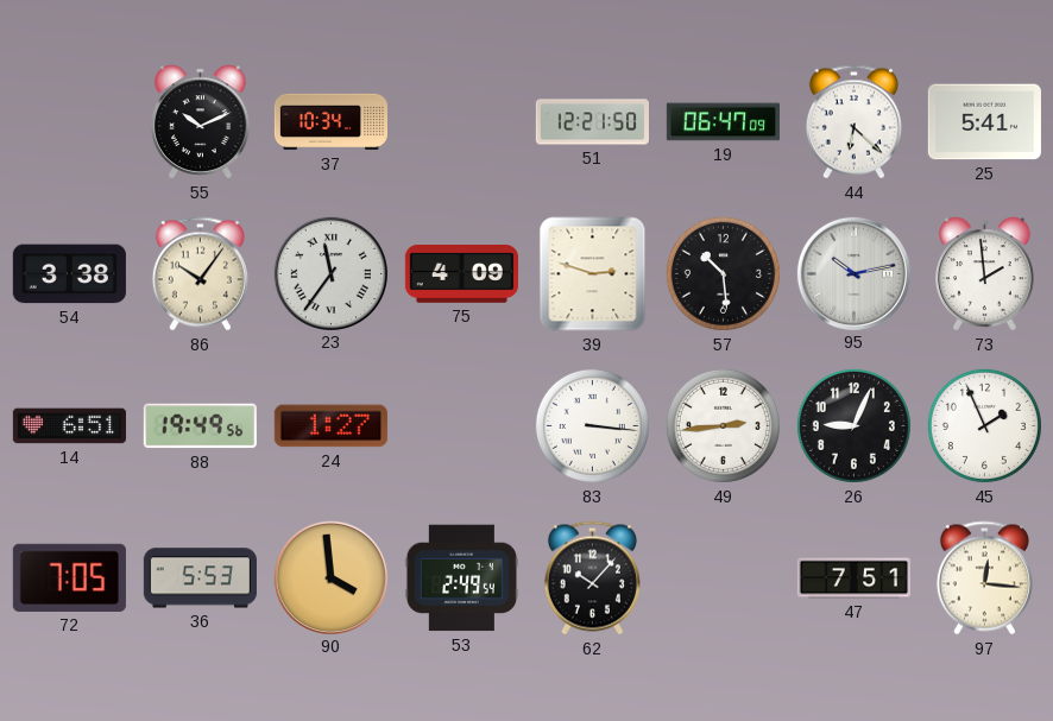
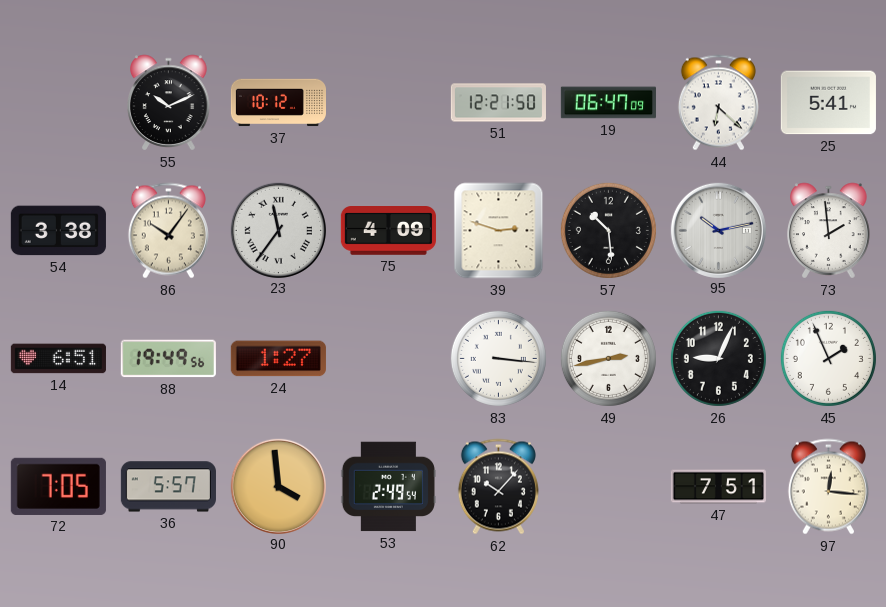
37: 10:34 -> 10:12 (278, 103)
49: 2:44 -> 2:43 (608, 358)
36: 5:53 -> 5:57 (168, 487)
